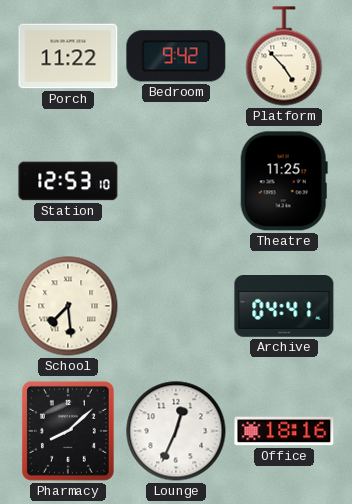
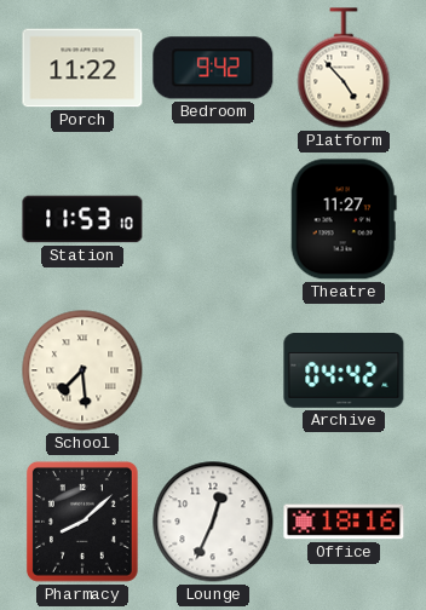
Station: 12:53 -> 11:53 (82, 219)
Theatre: 11:25 -> 11:27 (344, 219)
Archive: 04:41 -> 04:42 (344, 372)
